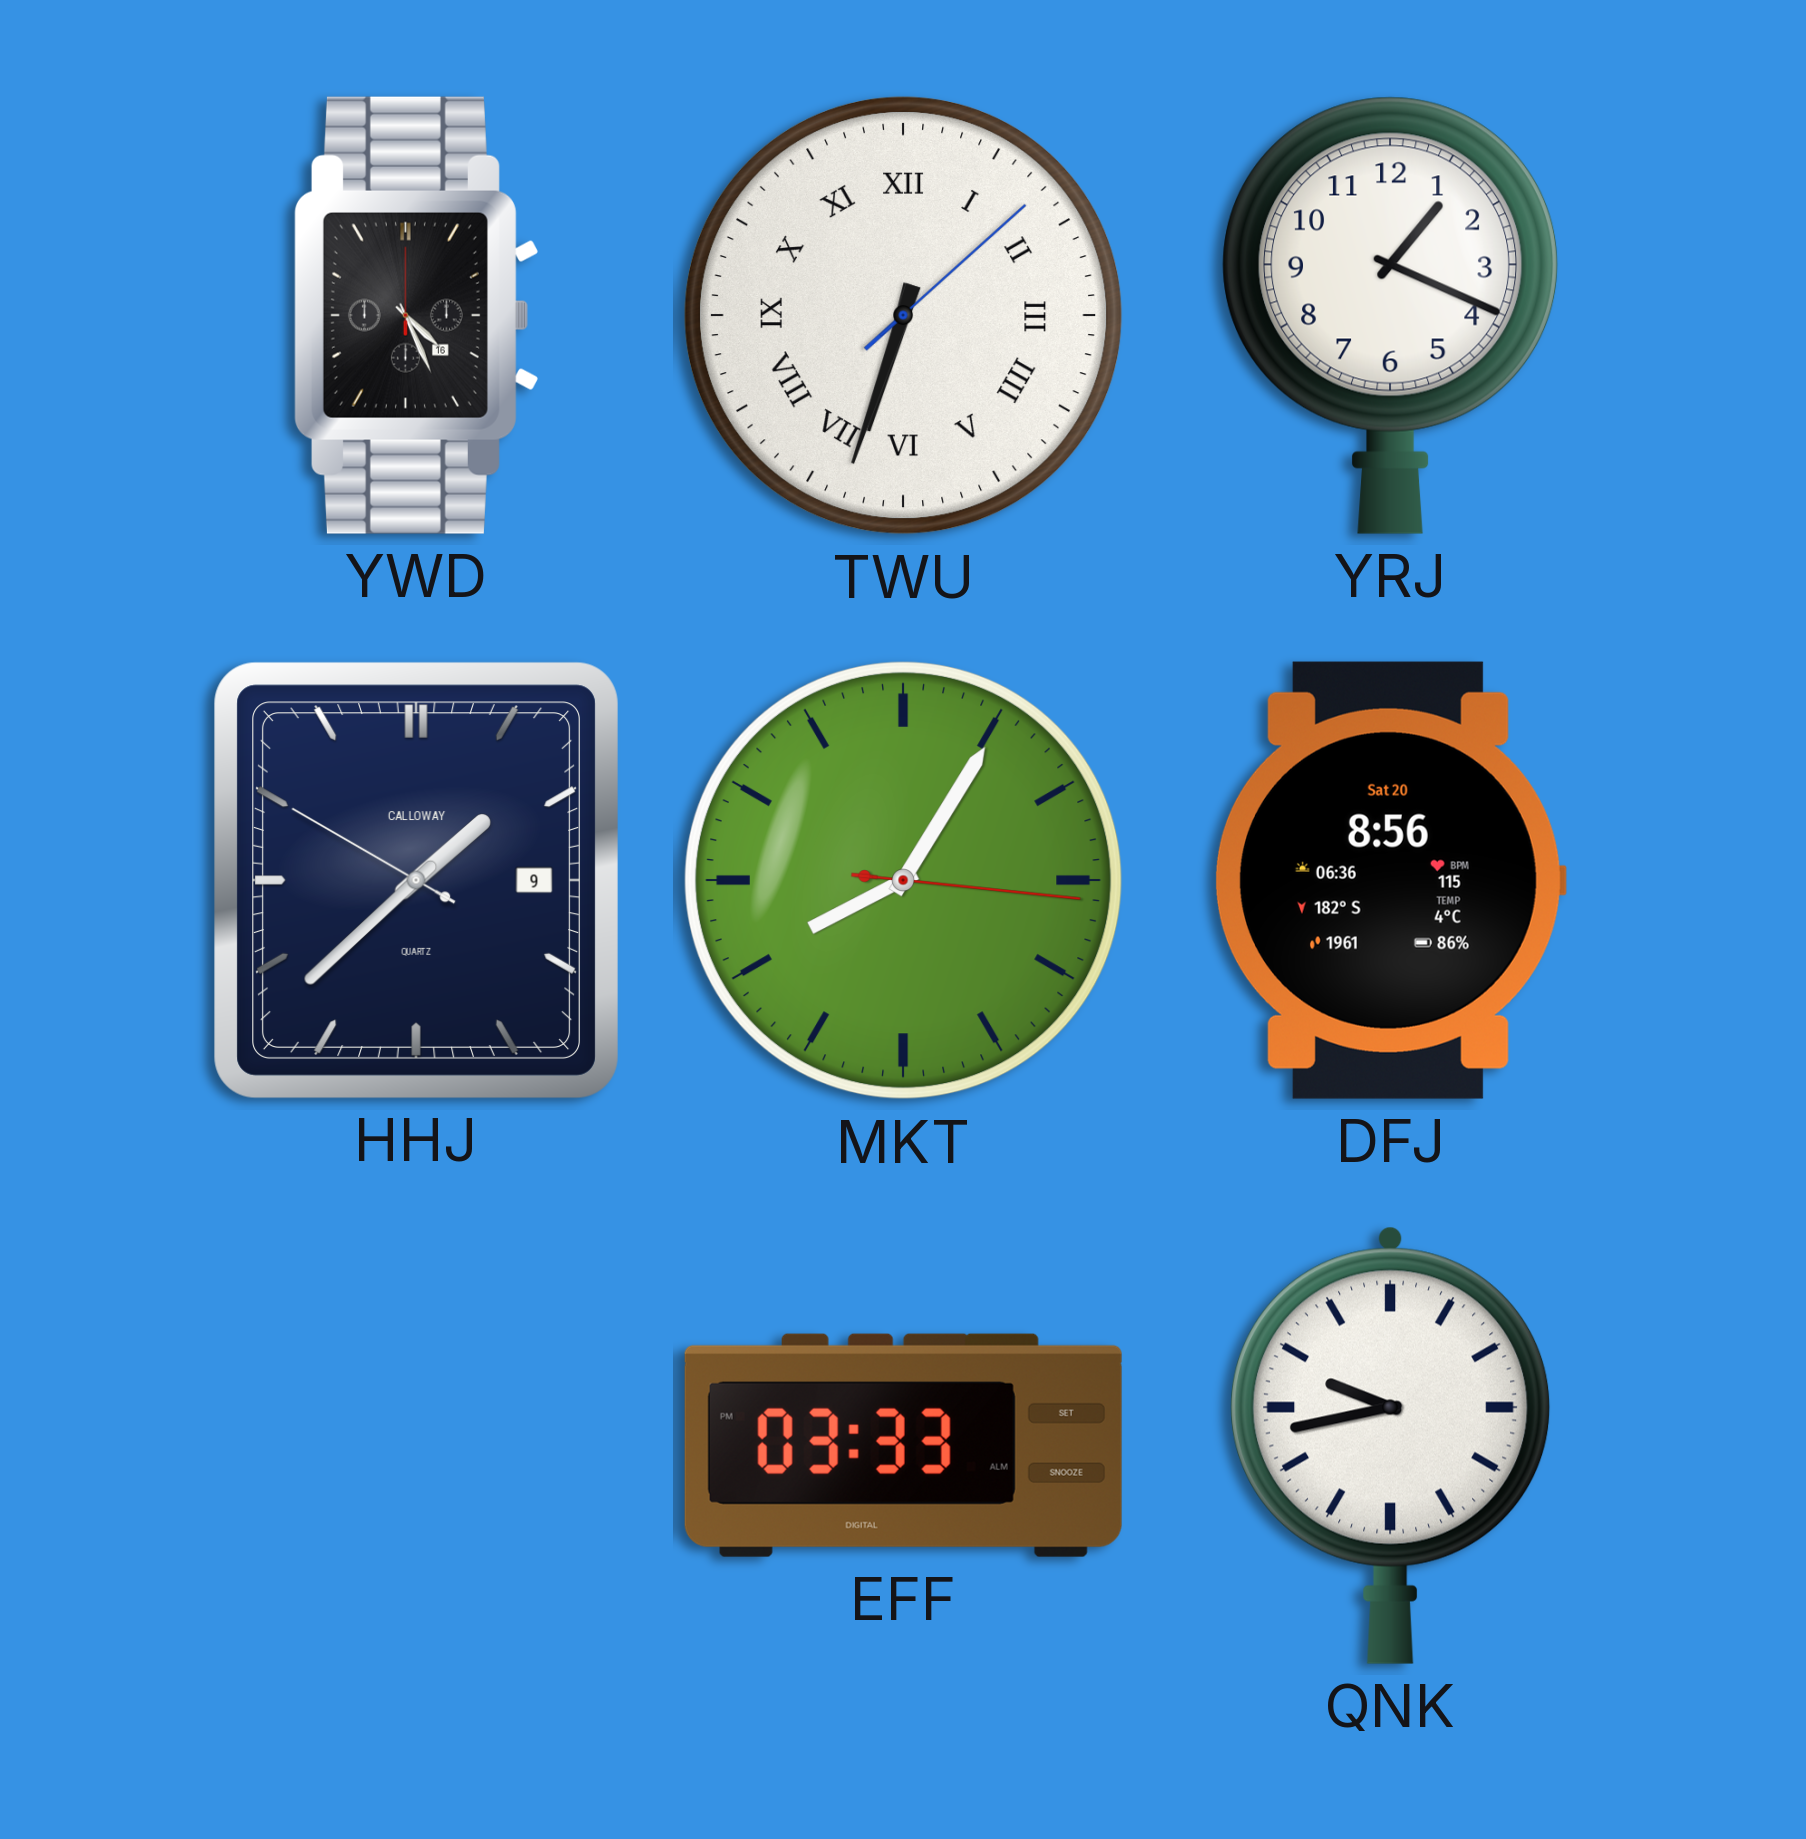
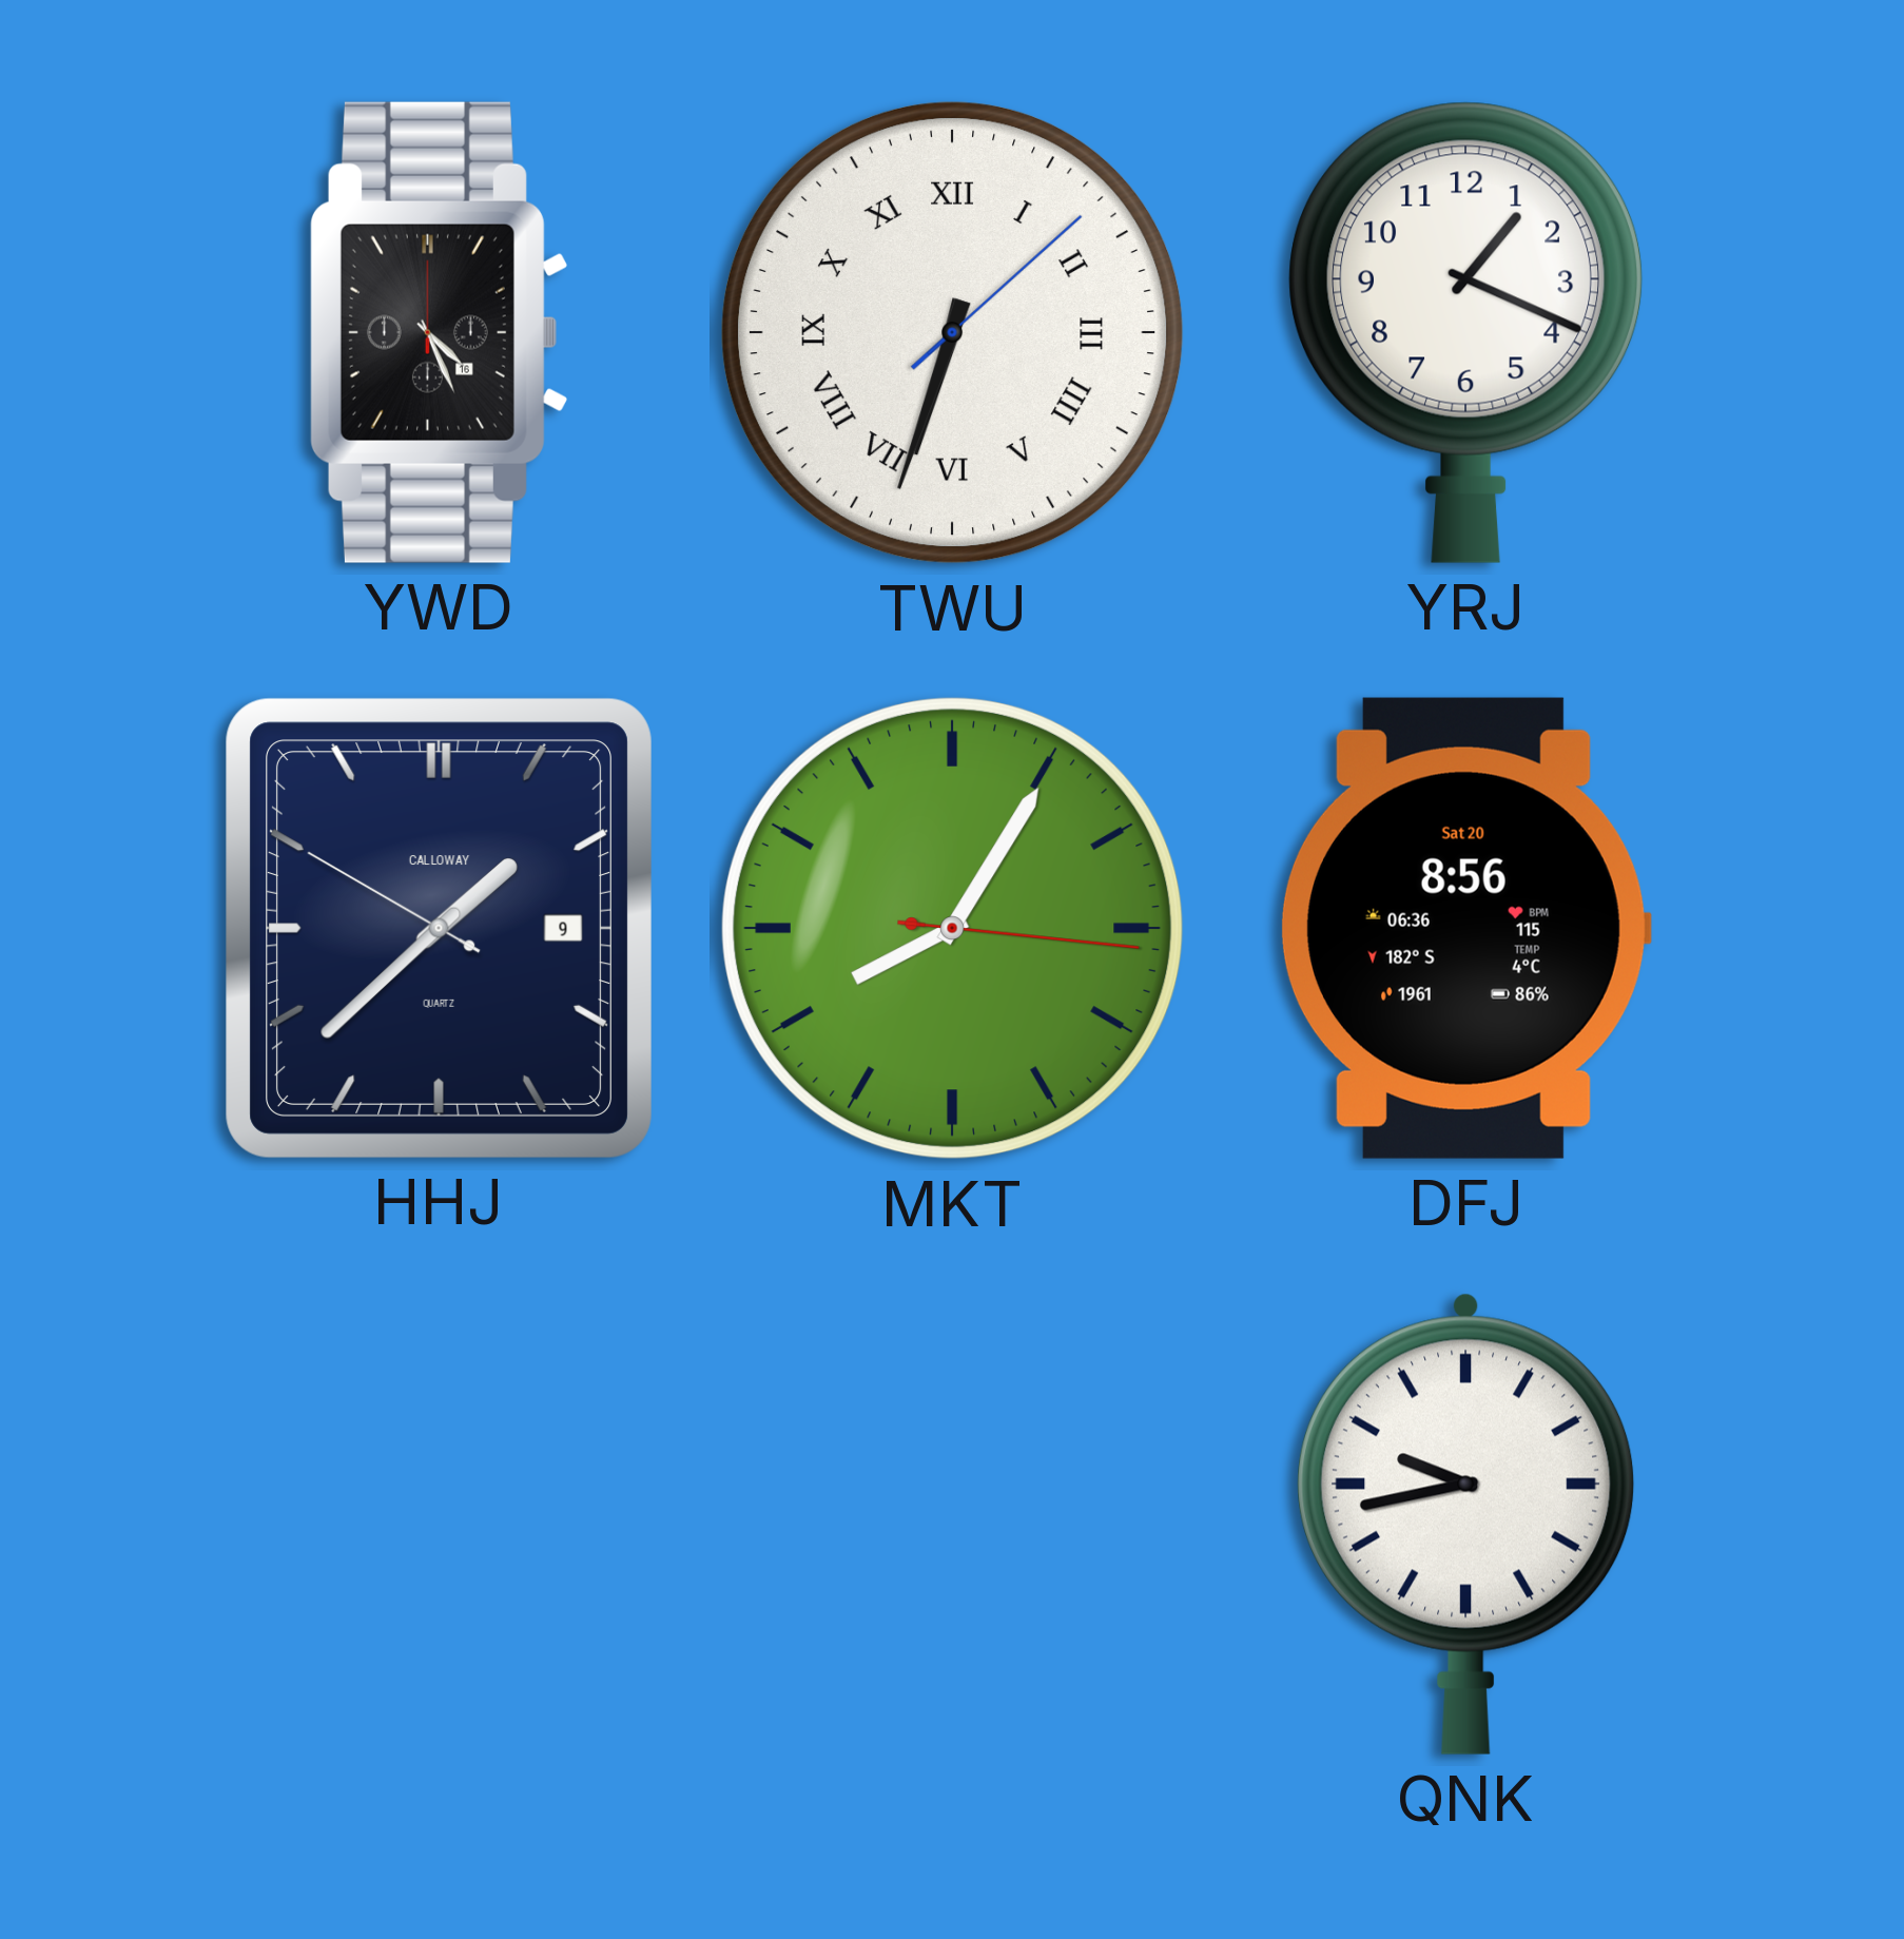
EFF: 03:33 -> none (903, 1445)
